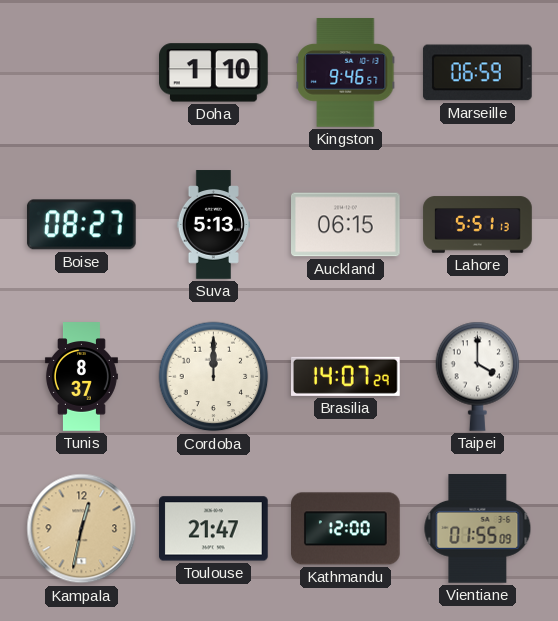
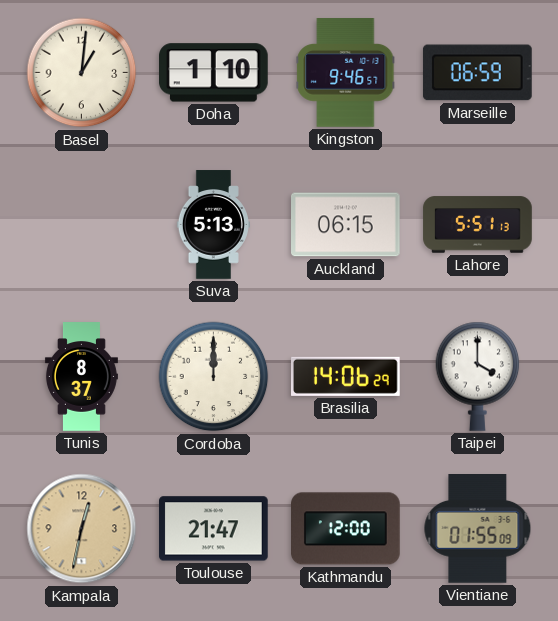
Basel: none -> 1:01 (82, 73)
Boise: 08:27 -> none (81, 225)
Brasilia: 14:07 -> 14:06 (346, 376)
